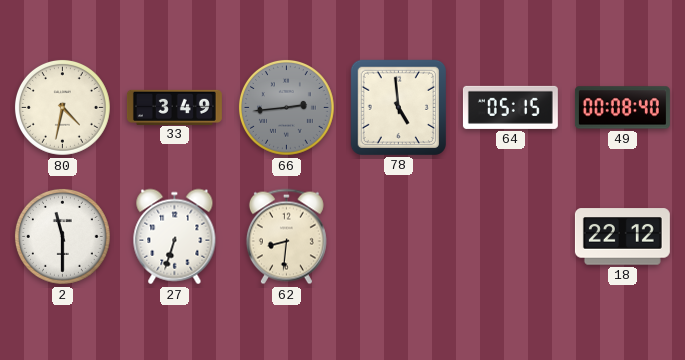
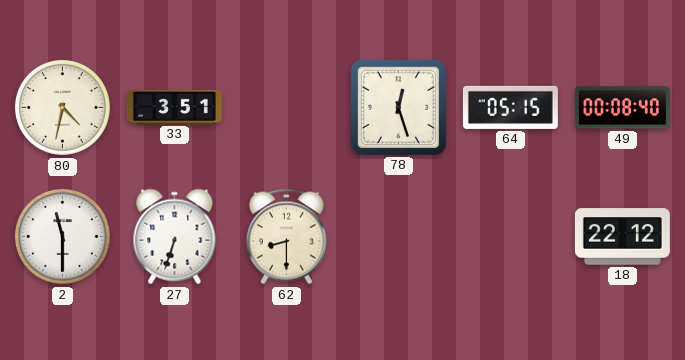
33: 3:49 -> 3:51 (174, 107)
66: 2:44 -> none (286, 107)
78: 4:59 -> 12:27 (398, 107)
62: 8:31 -> 8:30 (286, 237)
